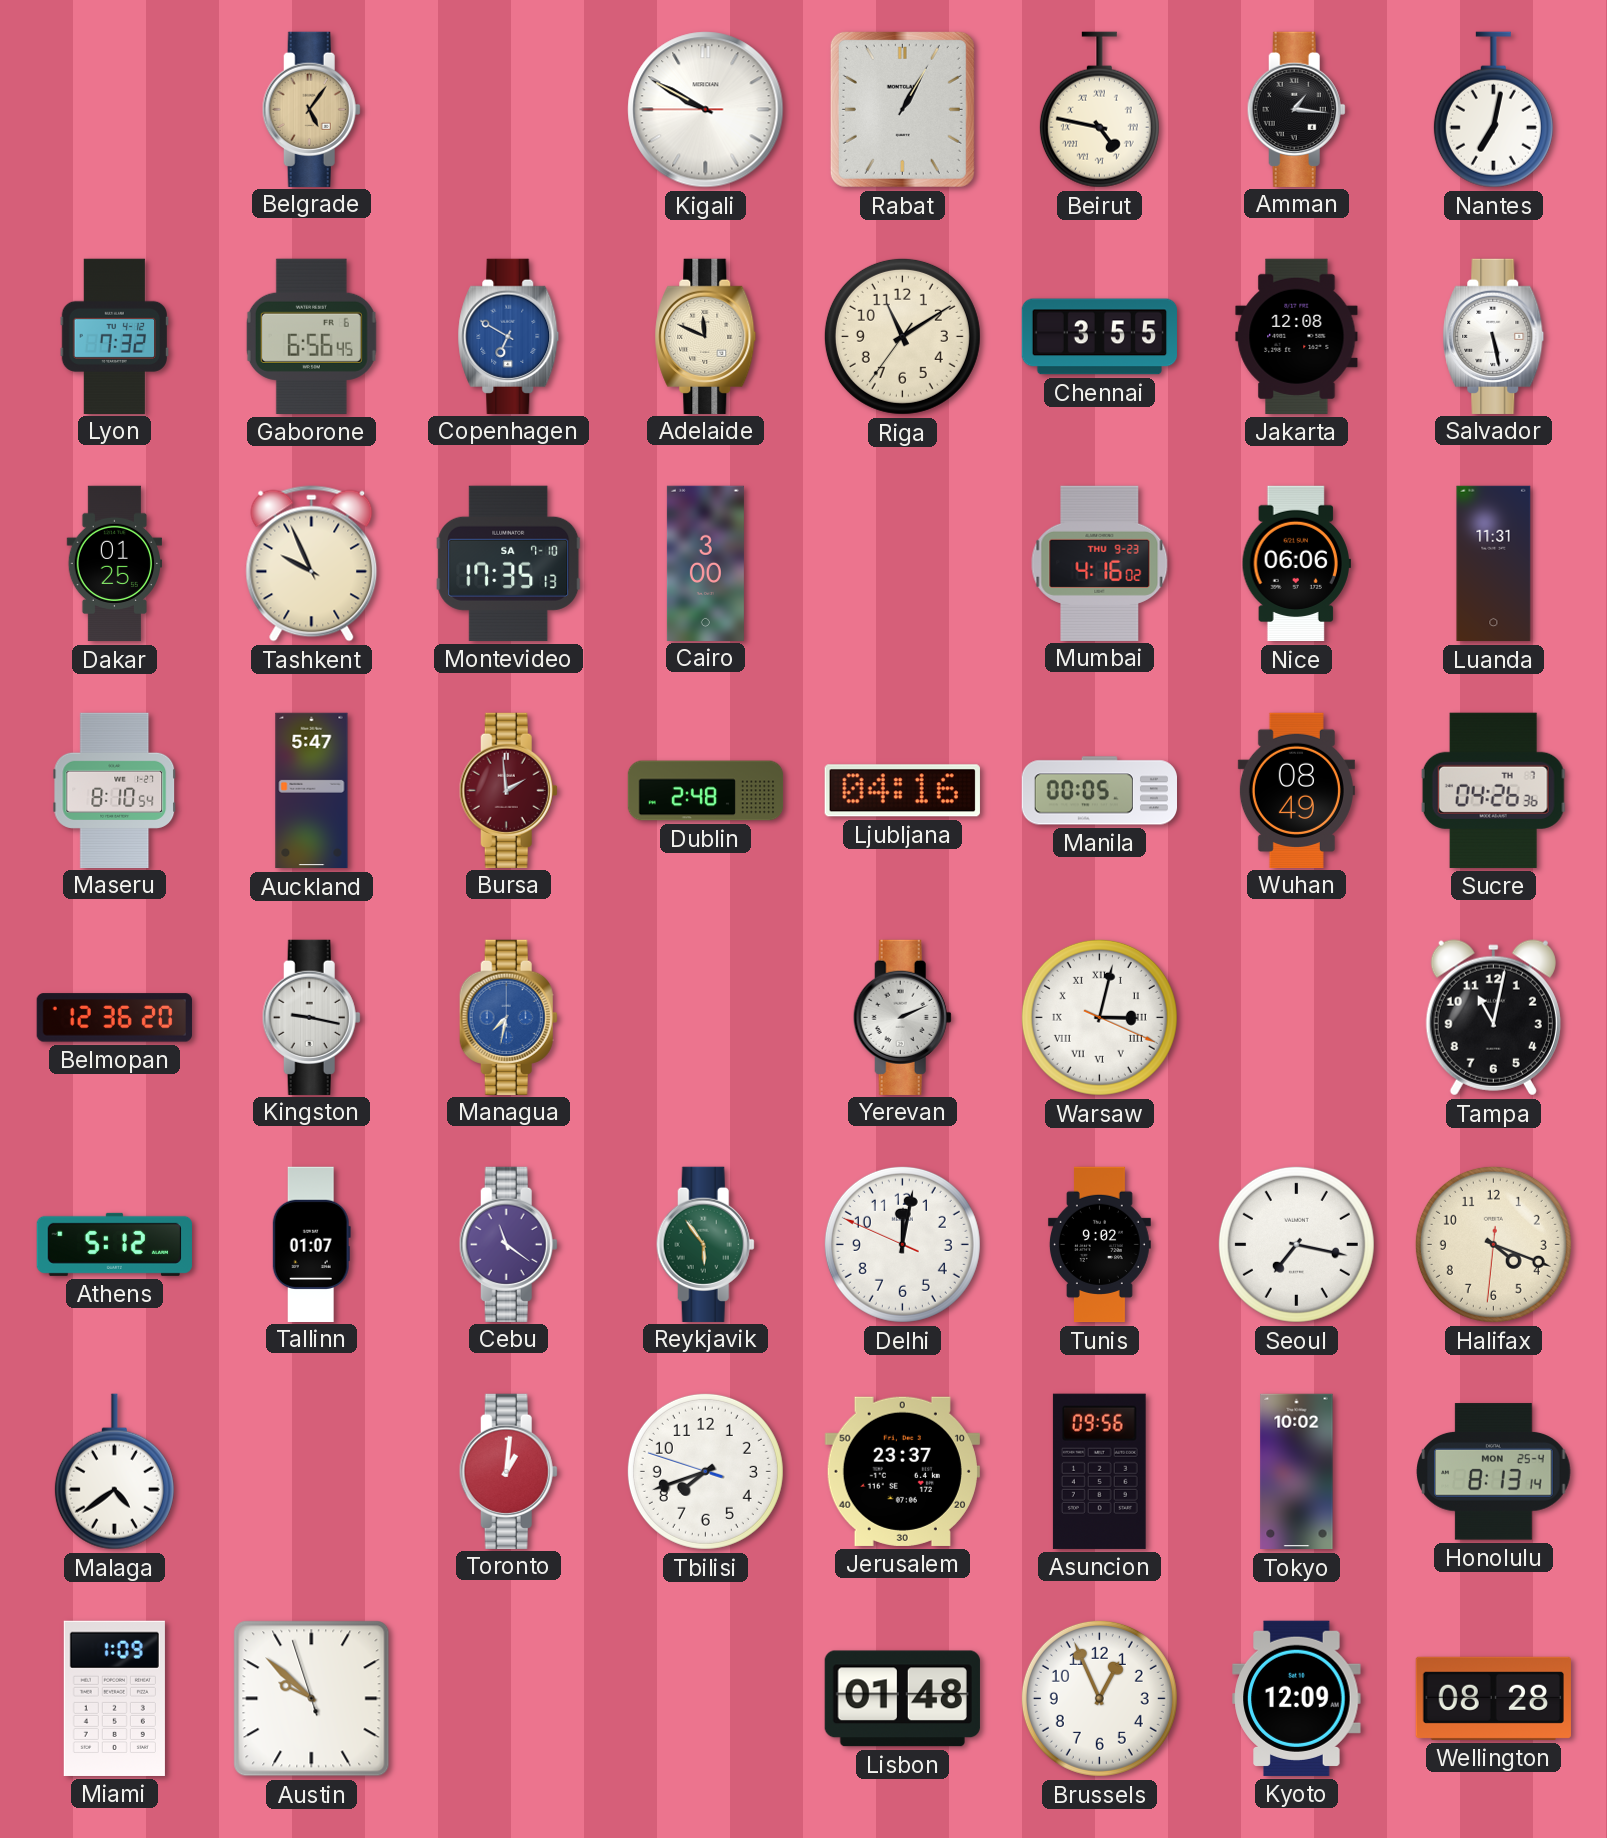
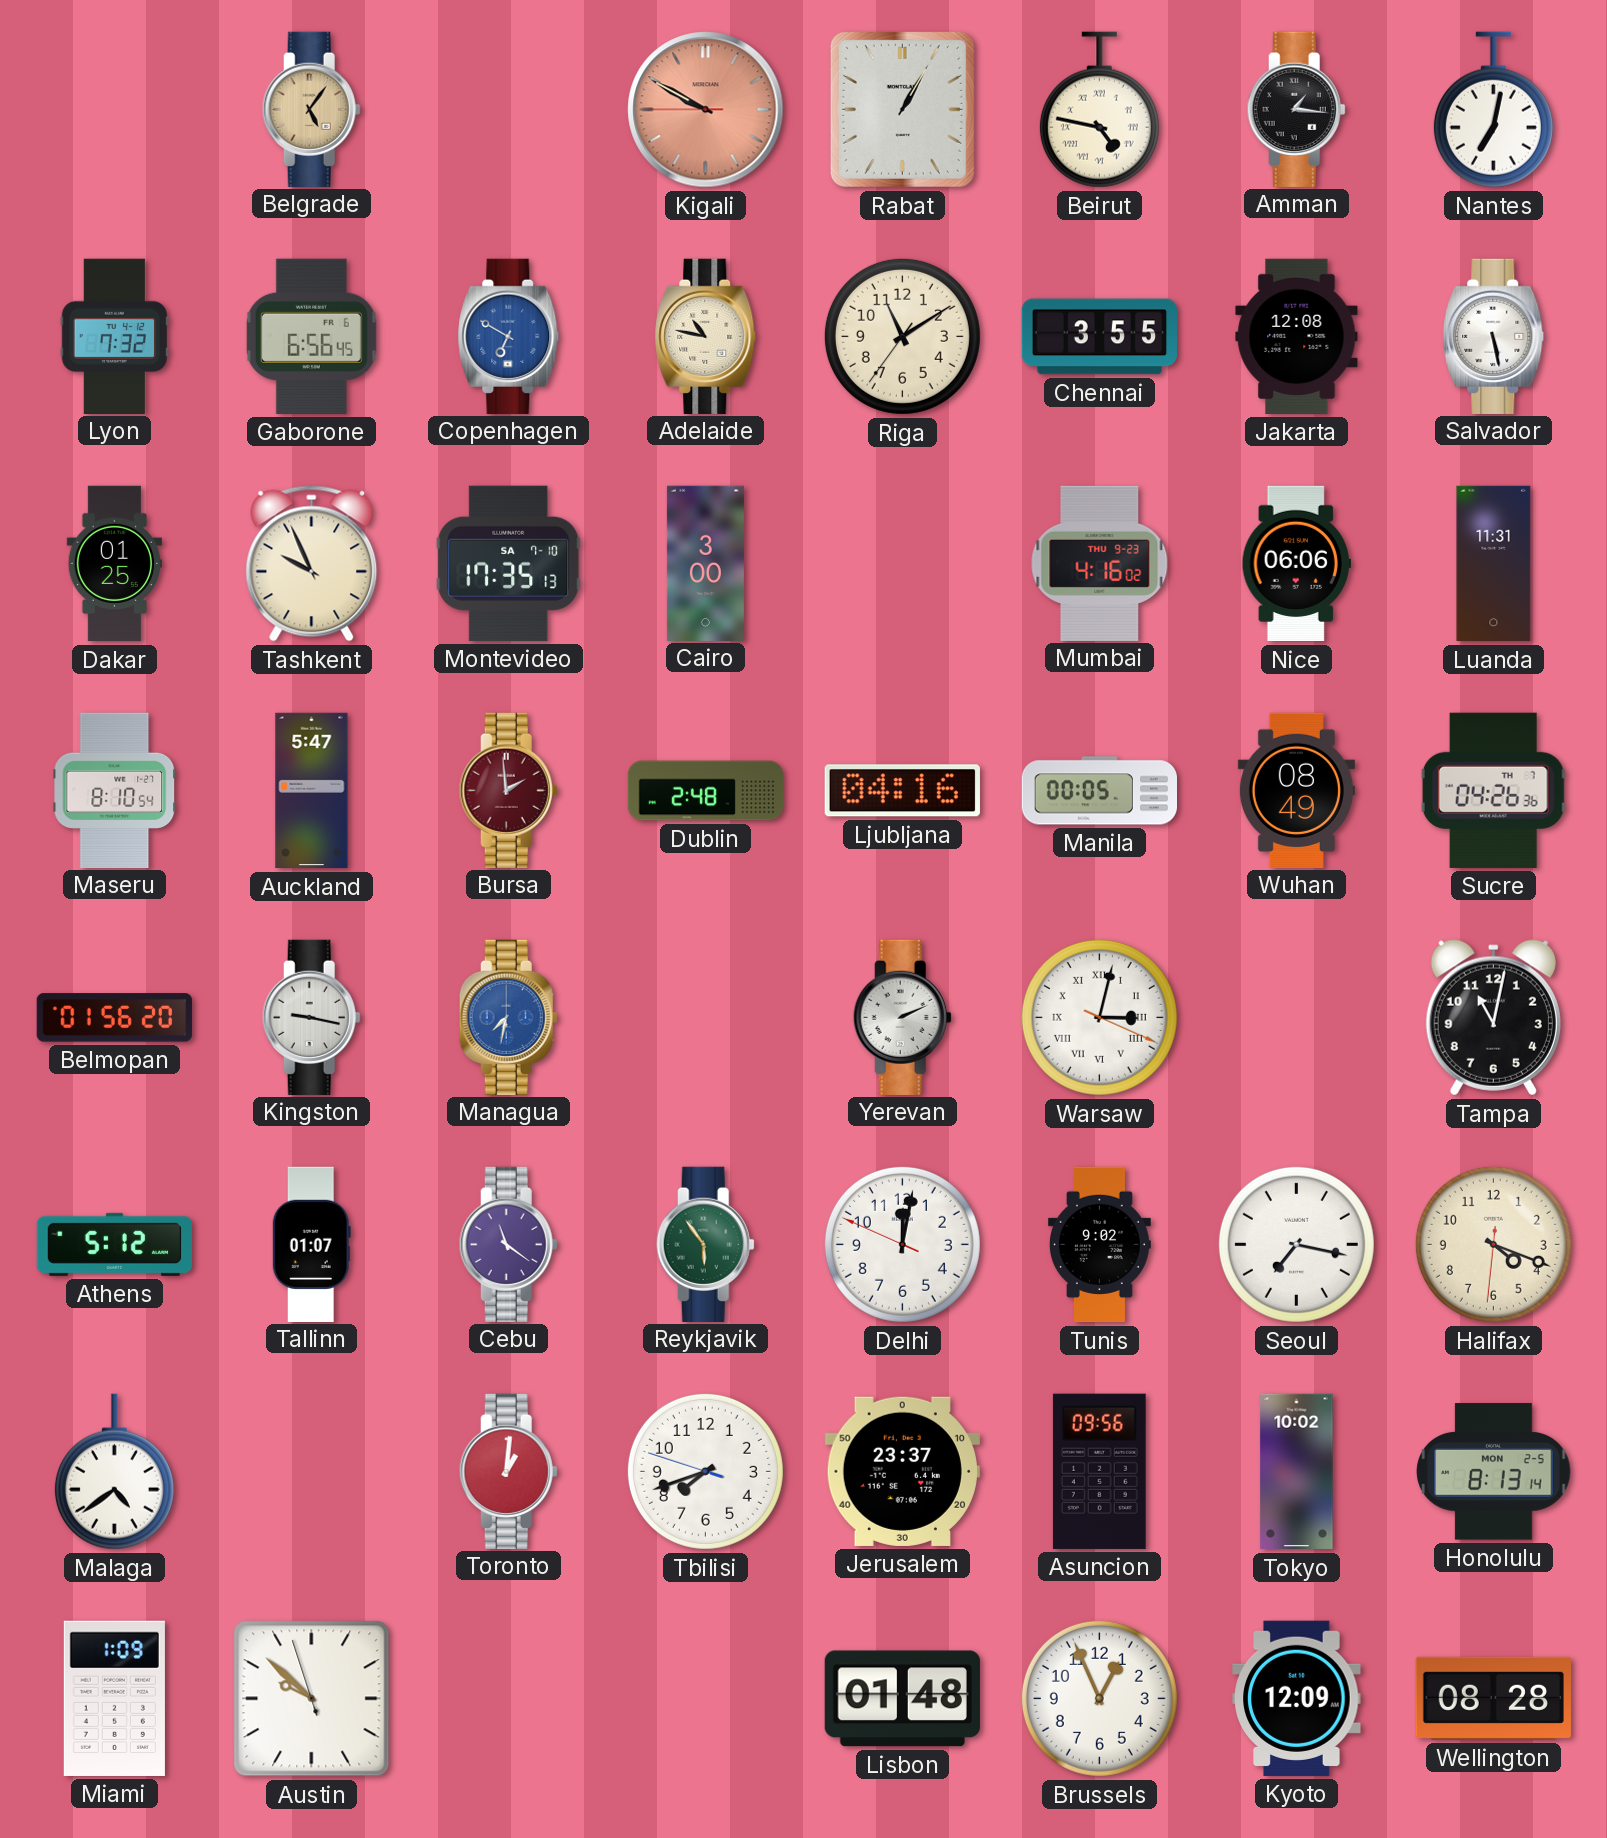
Kigali dial: white -> salmon (706, 110)
Adelaide: 11:49 -> 10:47 (706, 336)
Belmopan: 12:36 -> 01:56 (114, 1018)
Honolulu date: MON 25-4 -> MON 2-5 (1494, 1472)
